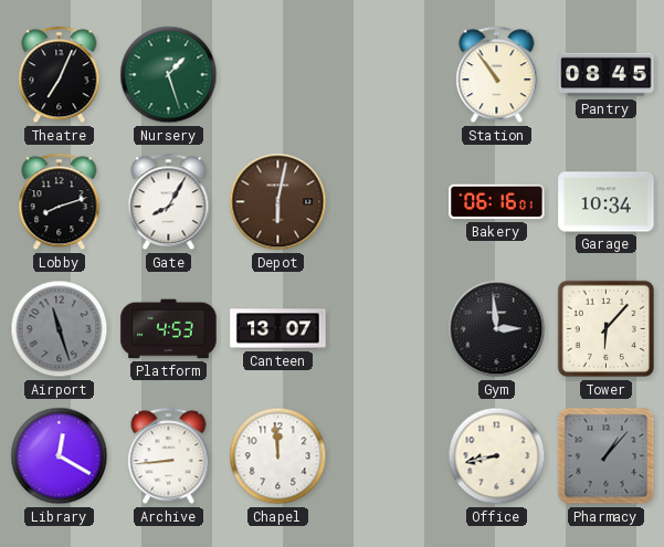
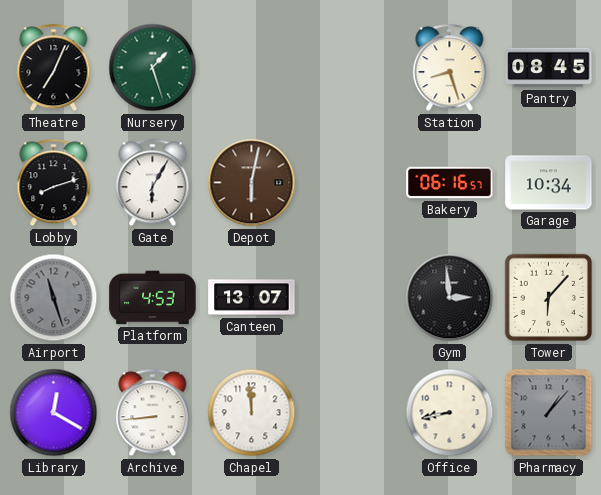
Station: 10:54 -> 8:27 (450, 68)
Gate: 8:05 -> 6:05 (153, 183)
Bakery: 06:16:01 -> 06:16:57 (450, 183)
